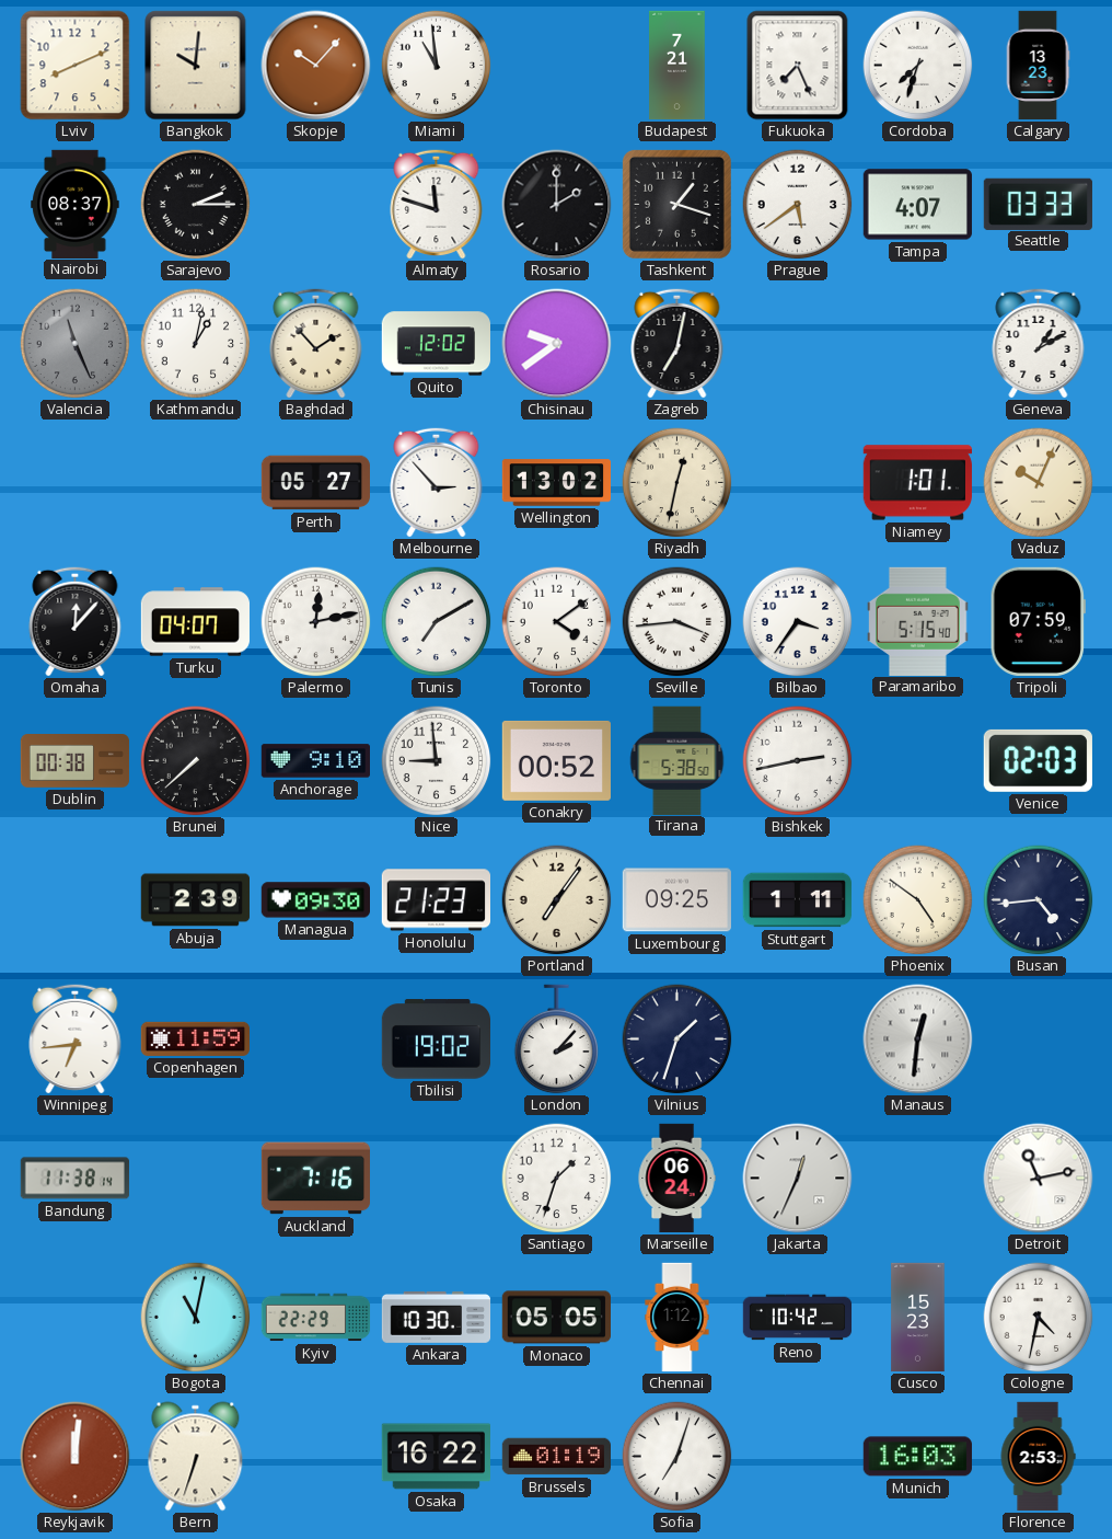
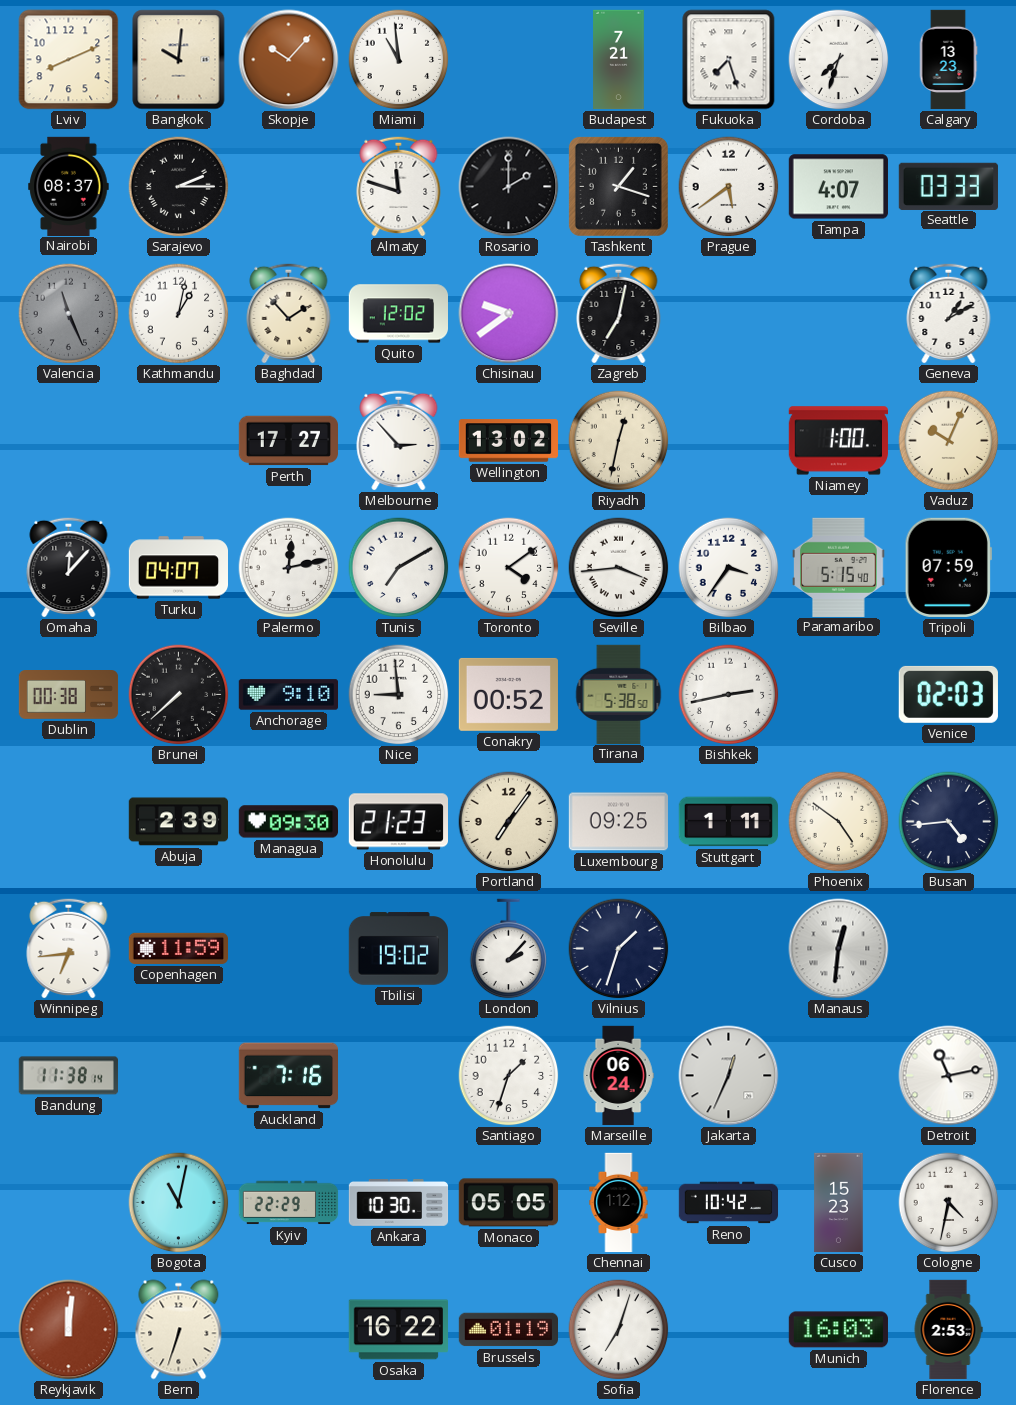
Fukuoka: 7:26 -> 7:27 (729, 60)
Perth: 05:27 -> 17:27 (288, 441)
Niamey: 1:01 -> 1:00 (838, 441)
